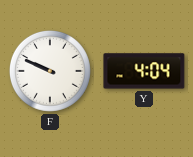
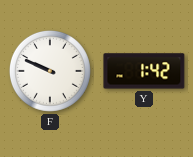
Y: 4:04 -> 1:42 (144, 71)
